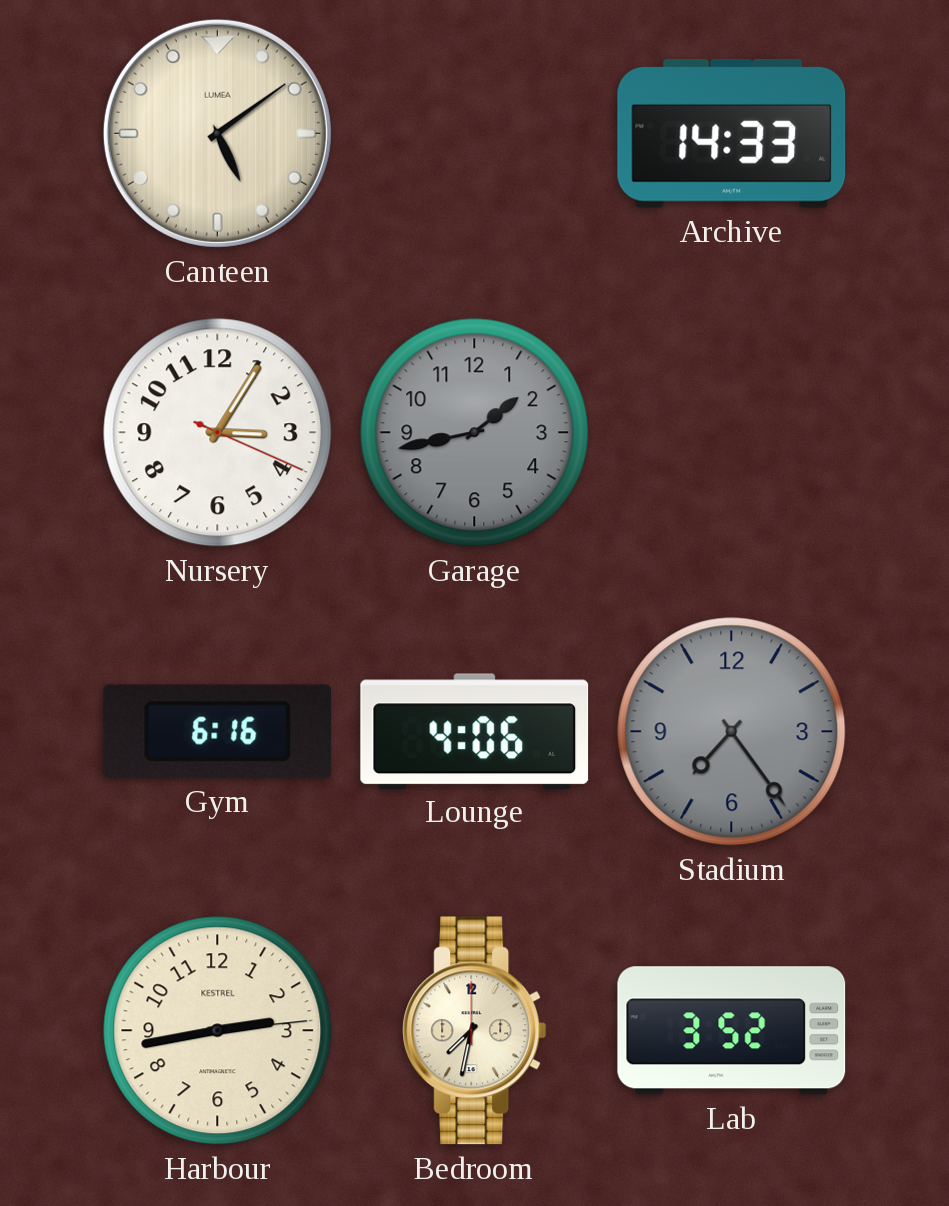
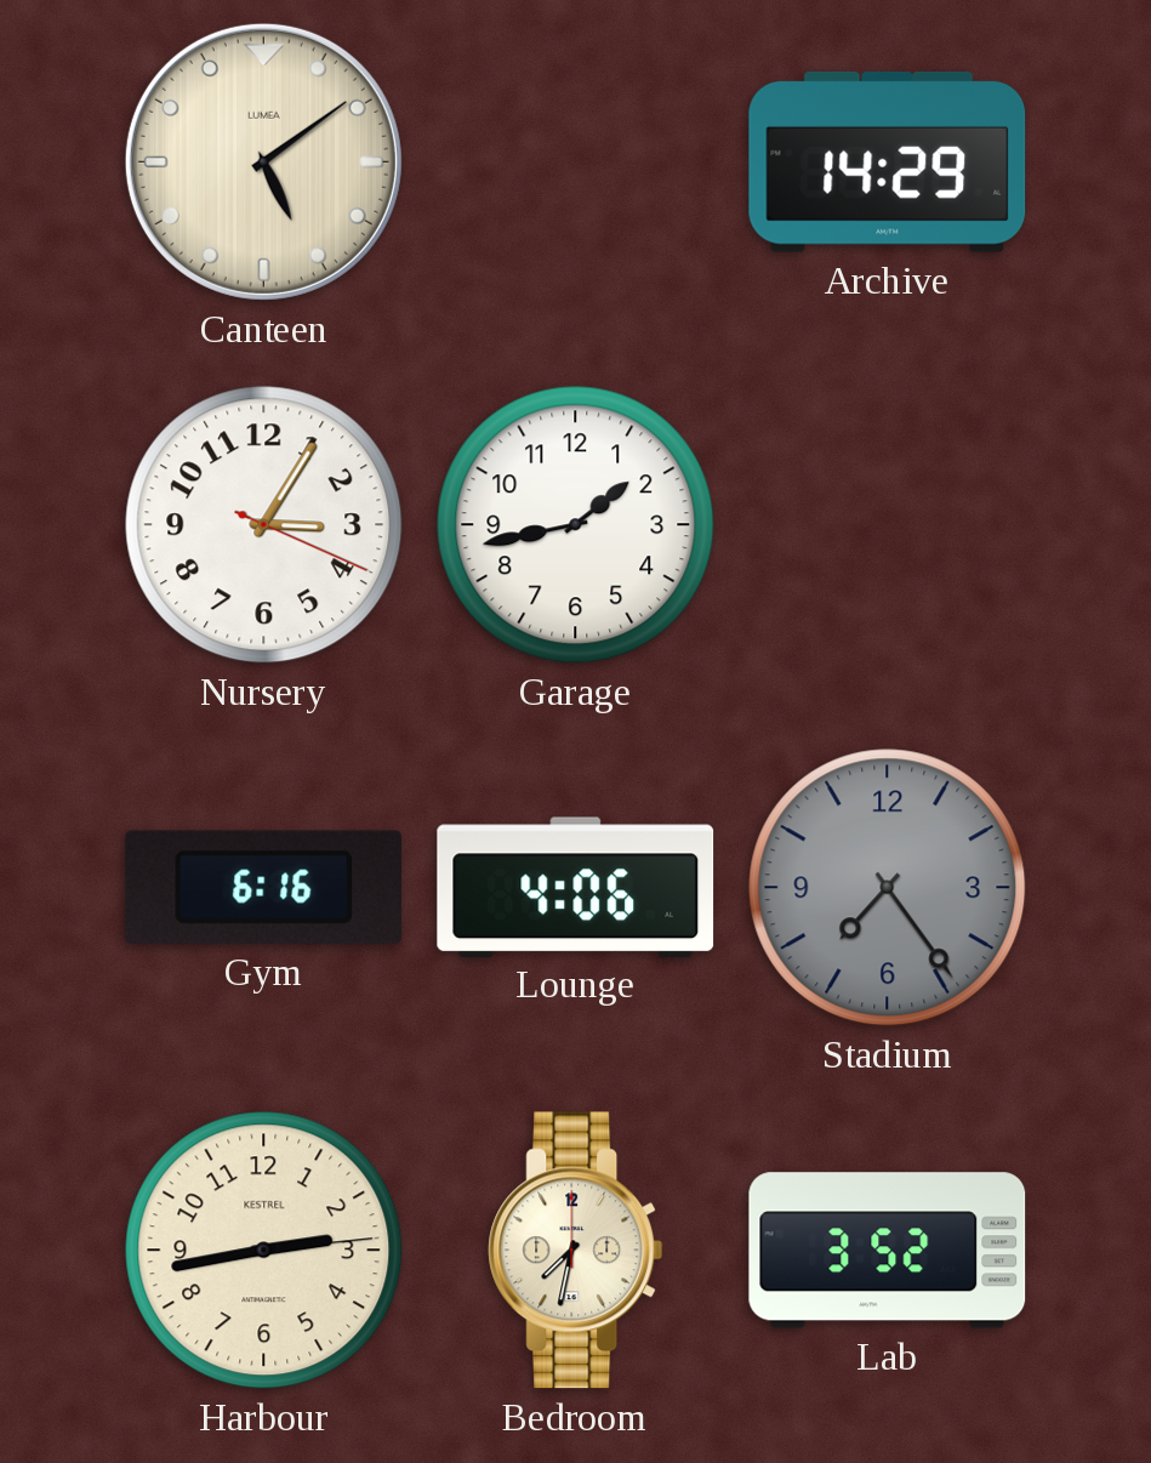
Archive: 14:33 -> 14:29 (888, 161)
Garage dial: grey -> white (576, 525)
